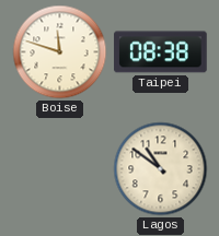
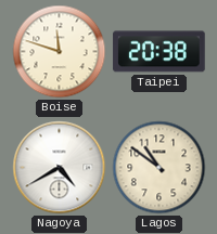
Taipei: 08:38 -> 20:38 (159, 52)
Nagoya: none -> 4:40 (60, 168)
